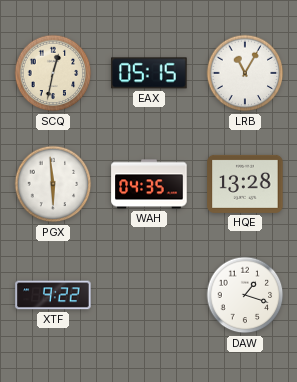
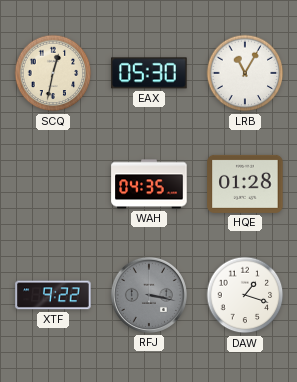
EAX: 05:15 -> 05:30 (149, 73)
PGX: 5:59 -> none (53, 184)
HQE: 13:28 -> 01:28 (245, 184)
RFJ: none -> 3:17 (149, 295)
